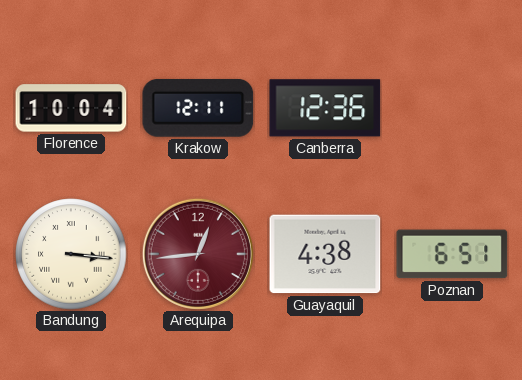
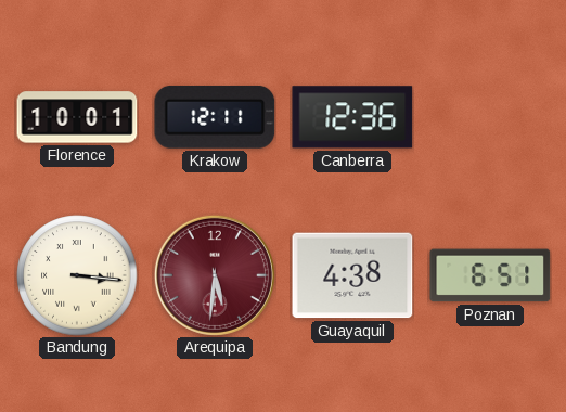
Florence: 10:04 -> 10:01 (77, 117)
Arequipa: 12:44 -> 5:31 (215, 275)
